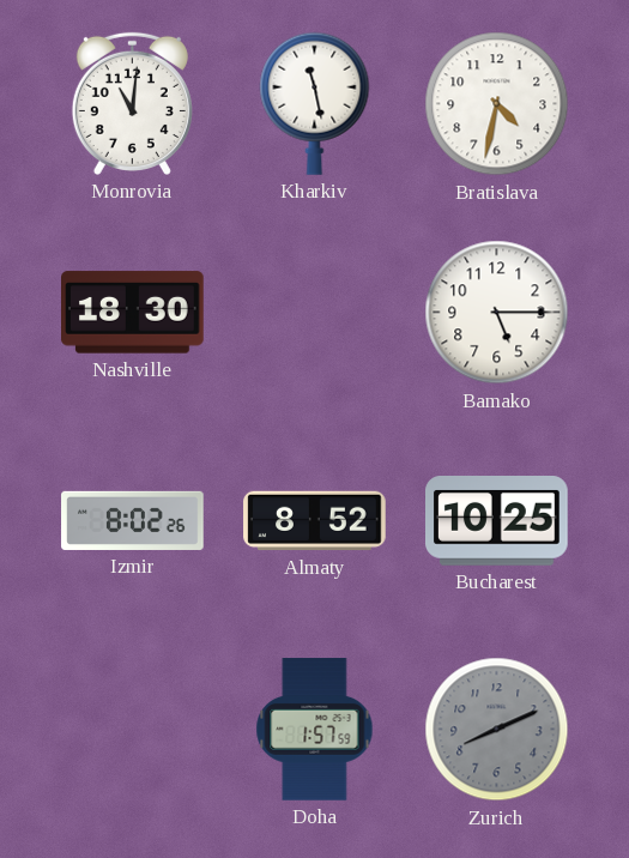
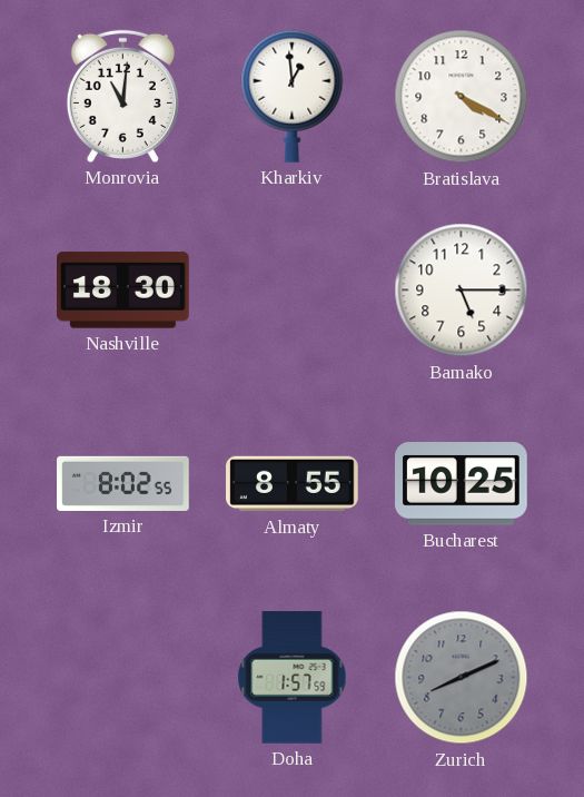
Kharkiv: 11:28 -> 12:59 (293, 96)
Bratislava: 4:32 -> 4:20 (462, 97)
Izmir: 8:02:26 -> 8:02:55 (123, 483)
Almaty: 8:52 -> 8:55 (293, 484)
